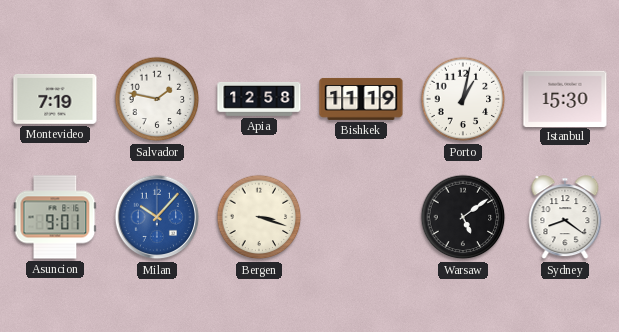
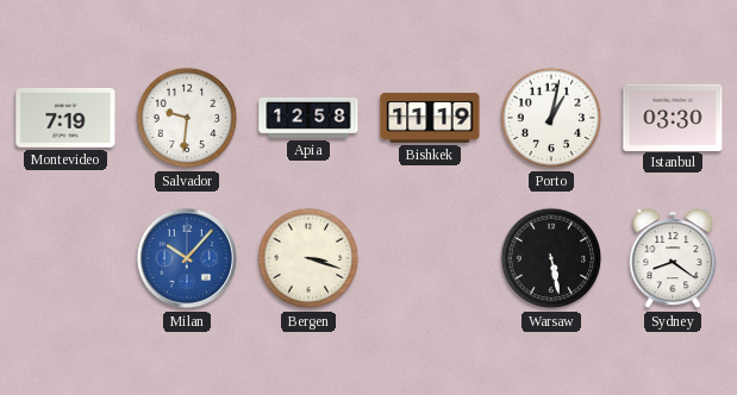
Salvador: 1:47 -> 9:31 (187, 118)
Istanbul: 15:30 -> 03:30 (673, 117)
Asuncion: 9:01 -> none (55, 217)
Warsaw: 5:09 -> 5:28 (551, 258)
